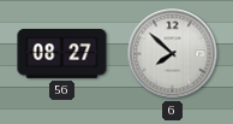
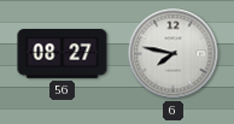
6: 7:52 -> 7:47 (174, 54)
